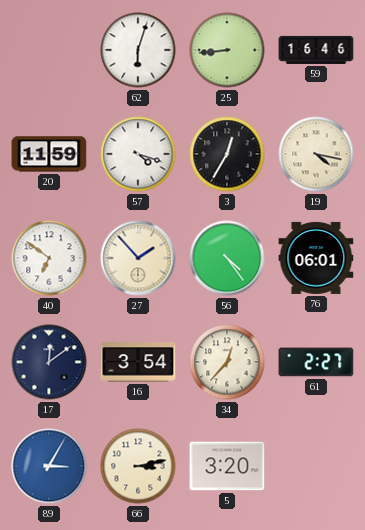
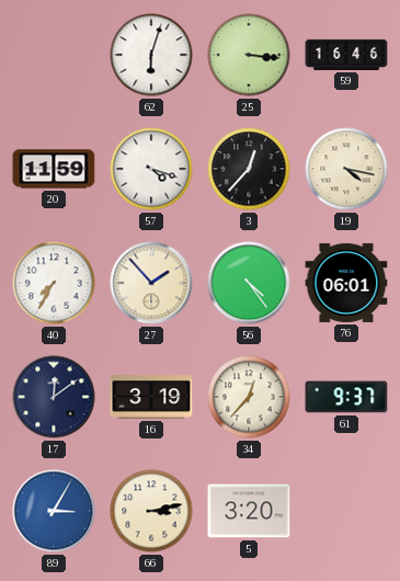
25: 8:44 -> 3:16 (249, 55)
3: 12:35 -> 12:37 (249, 169)
40: 6:51 -> 7:35 (54, 283)
16: 3:54 -> 3:19 (151, 397)
61: 2:27 -> 9:37 (346, 397)
